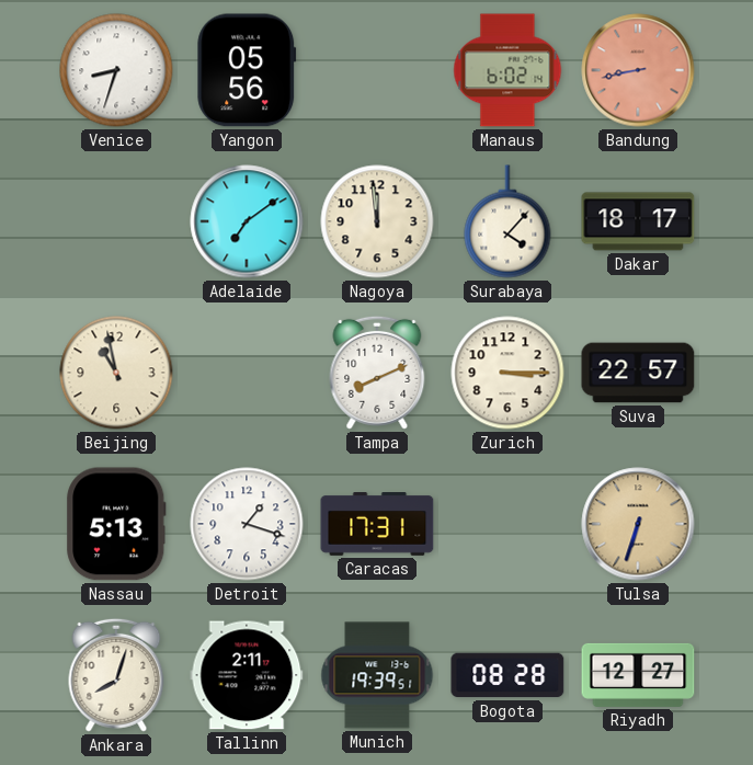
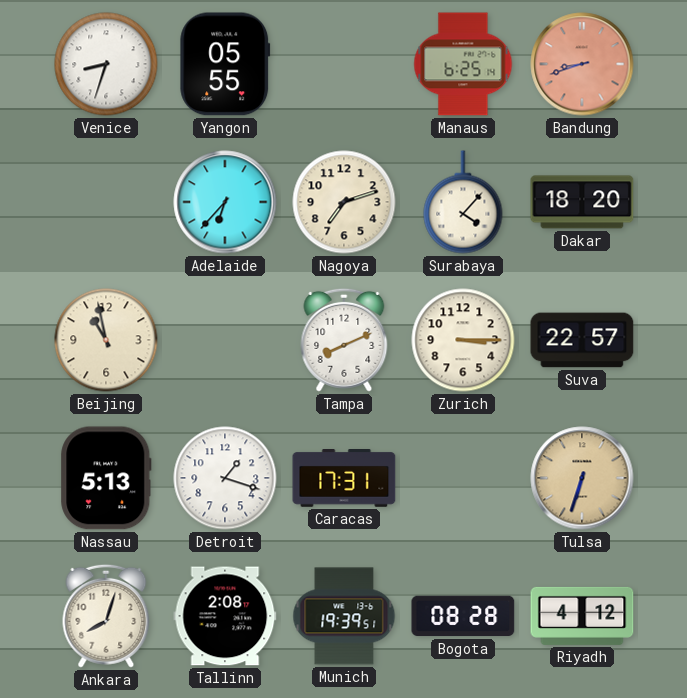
Yangon: 05:56 -> 05:55 (225, 64)
Manaus: 6:02 -> 6:25 (463, 64)
Bandung: 8:43 -> 8:42 (582, 64)
Adelaide: 7:09 -> 6:37 (225, 202)
Nagoya: 11:59 -> 7:12 (344, 202)
Dakar: 18:17 -> 18:20 (582, 202)
Tallinn: 2:11 -> 2:08 (225, 616)
Riyadh: 12:27 -> 4:12 (582, 616)
